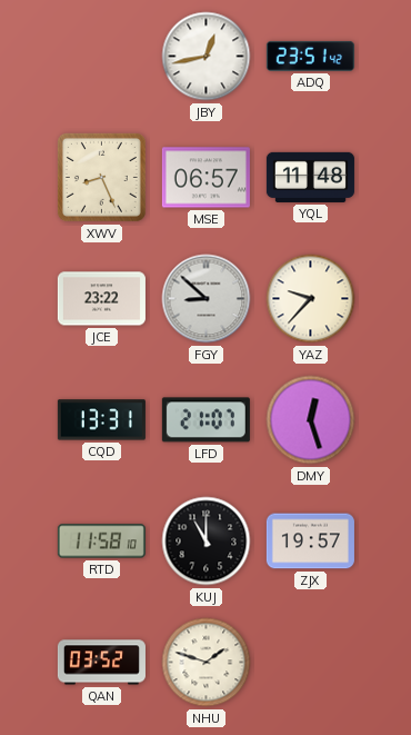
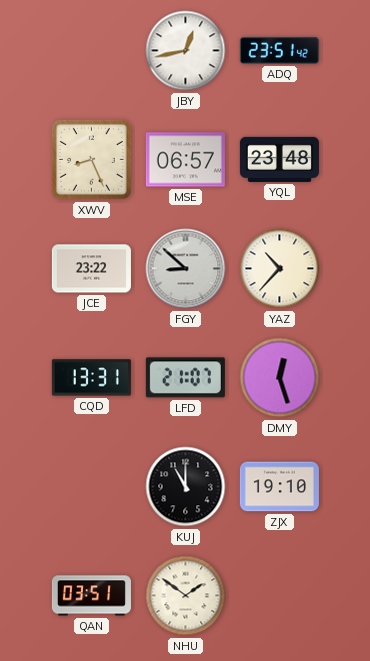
YQL: 11:48 -> 23:48 (279, 159)
YAZ: 9:37 -> 10:37 (280, 269)
RTD: 11:58 -> none (101, 542)
ZJX: 19:57 -> 19:10 (279, 487)
QAN: 03:52 -> 03:51 (91, 596)
NHU: 1:48 -> 1:51 (186, 596)
